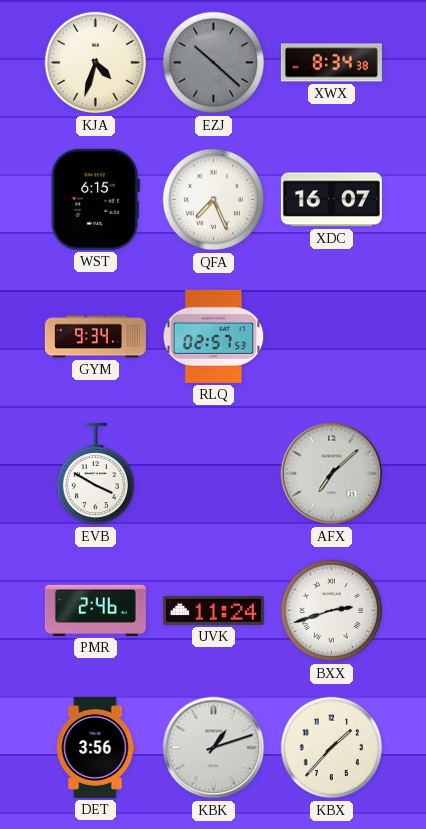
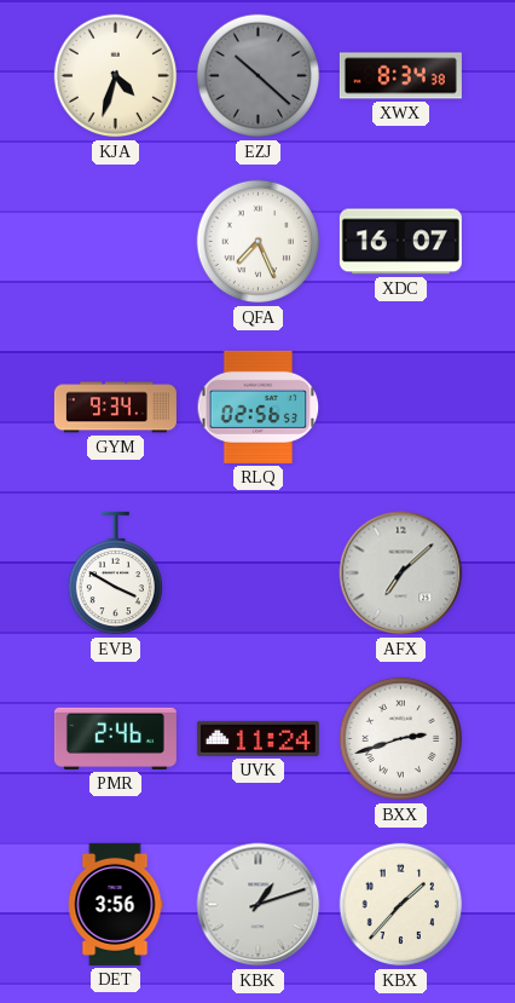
WST: 6:15 -> none (95, 199)
RLQ: 02:57 -> 02:56 (259, 407)
